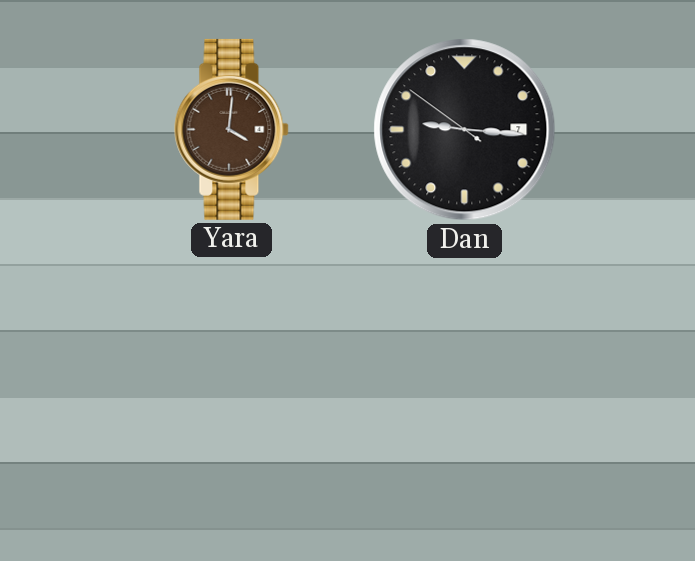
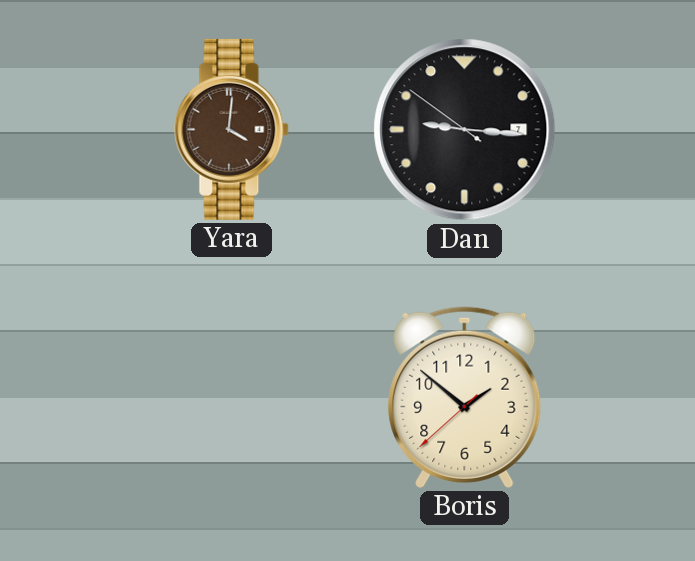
Boris: none -> 1:51 (465, 397)
